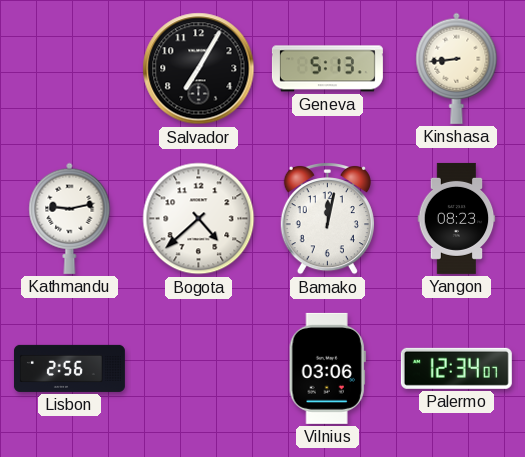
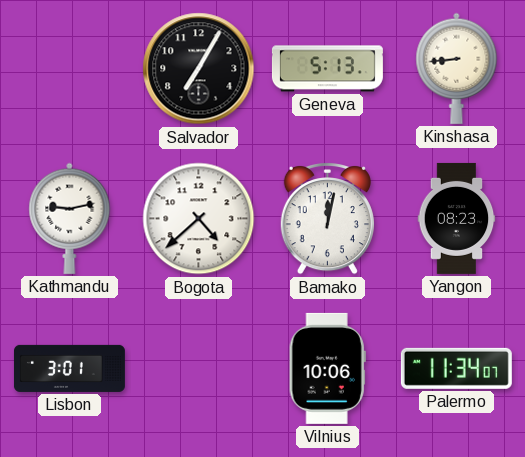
Lisbon: 2:56 -> 3:01 (69, 368)
Vilnius: 03:06 -> 10:06 (327, 368)
Palermo: 12:34 -> 11:34 (456, 368)
